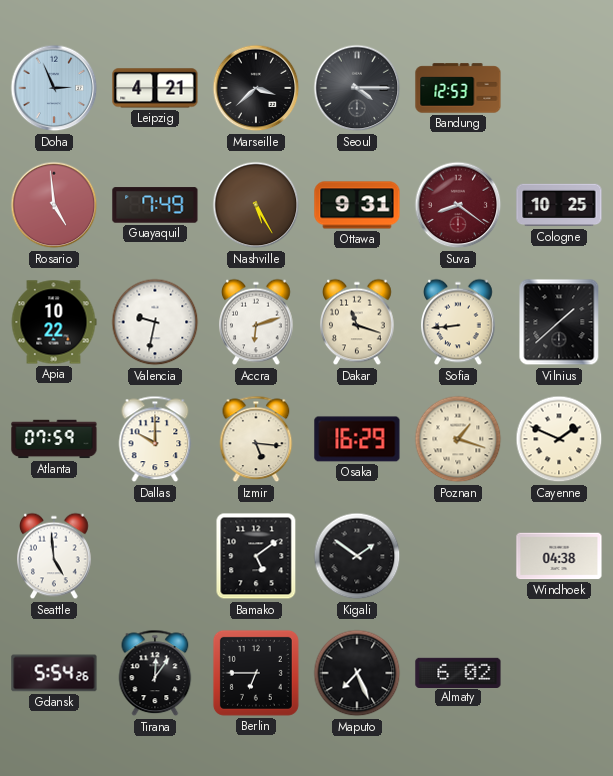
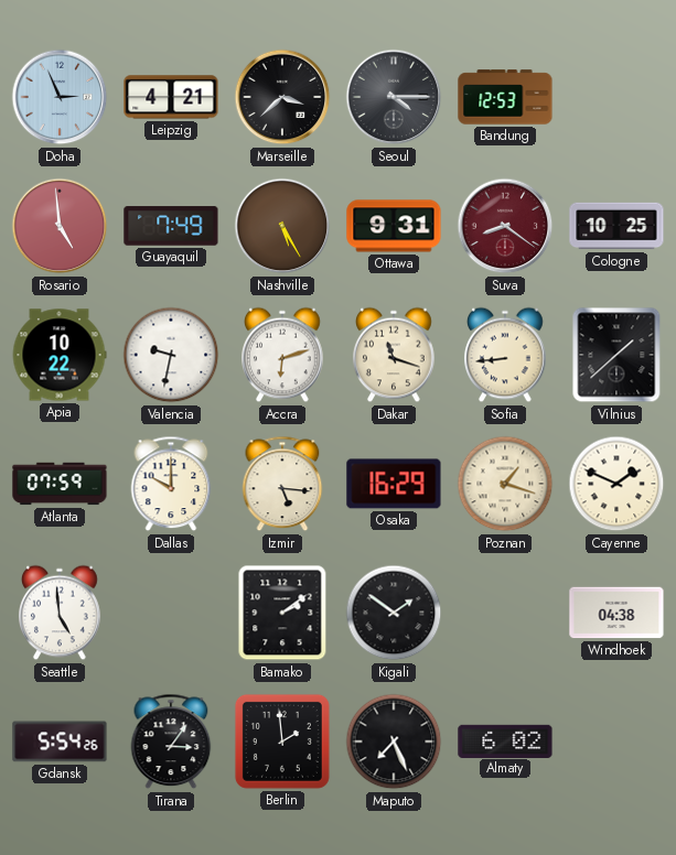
Bamako: 5:09 -> 2:09 (282, 613)
Tirana: 12:06 -> 3:06 (171, 742)
Berlin: 6:45 -> 1:59 (282, 742)
